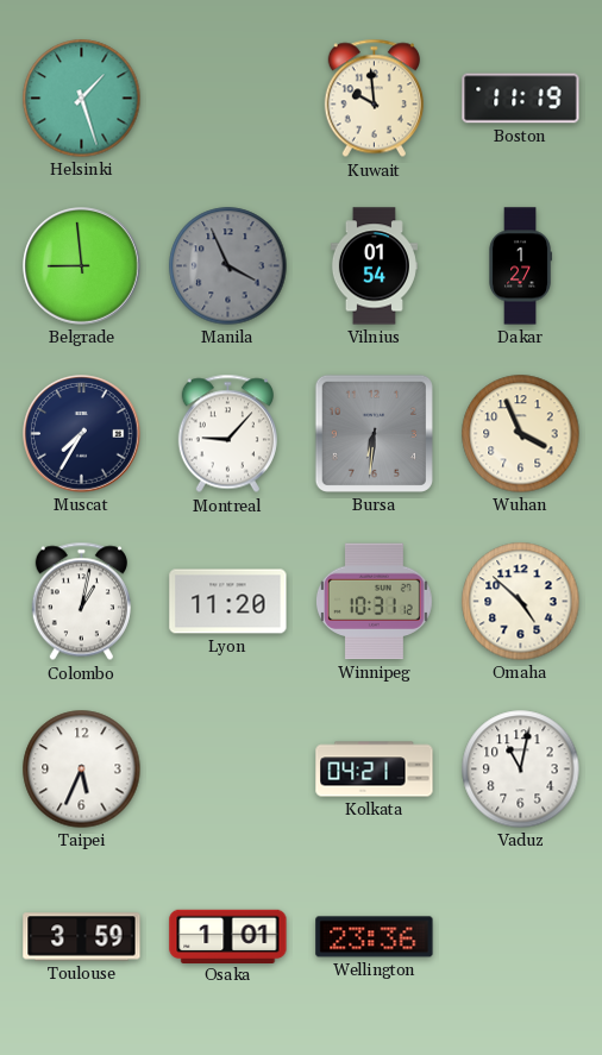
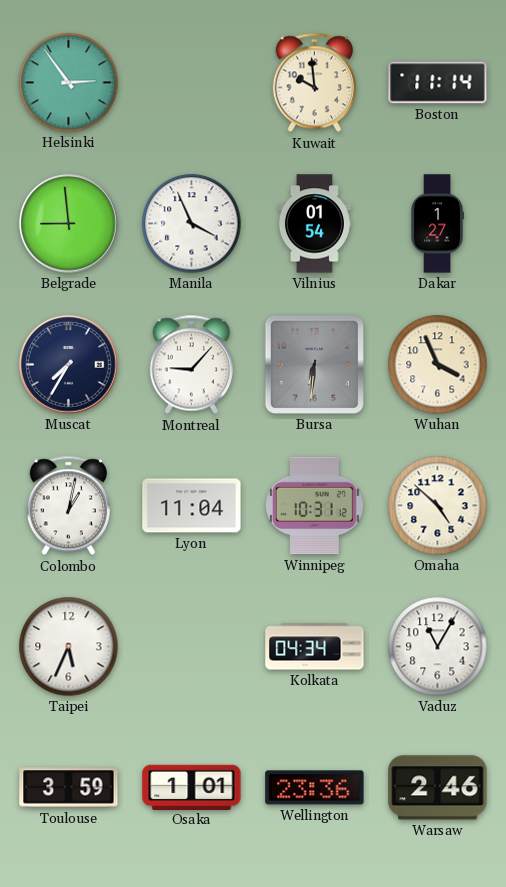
Helsinki: 1:27 -> 2:54 (69, 83)
Boston: 11:19 -> 11:14 (438, 83)
Manila dial: grey -> white (192, 224)
Lyon: 11:20 -> 11:04 (192, 506)
Kolkata: 04:21 -> 04:34 (315, 647)
Vaduz: 11:02 -> 11:05 (438, 647)
Warsaw: none -> 2:46 (438, 788)
